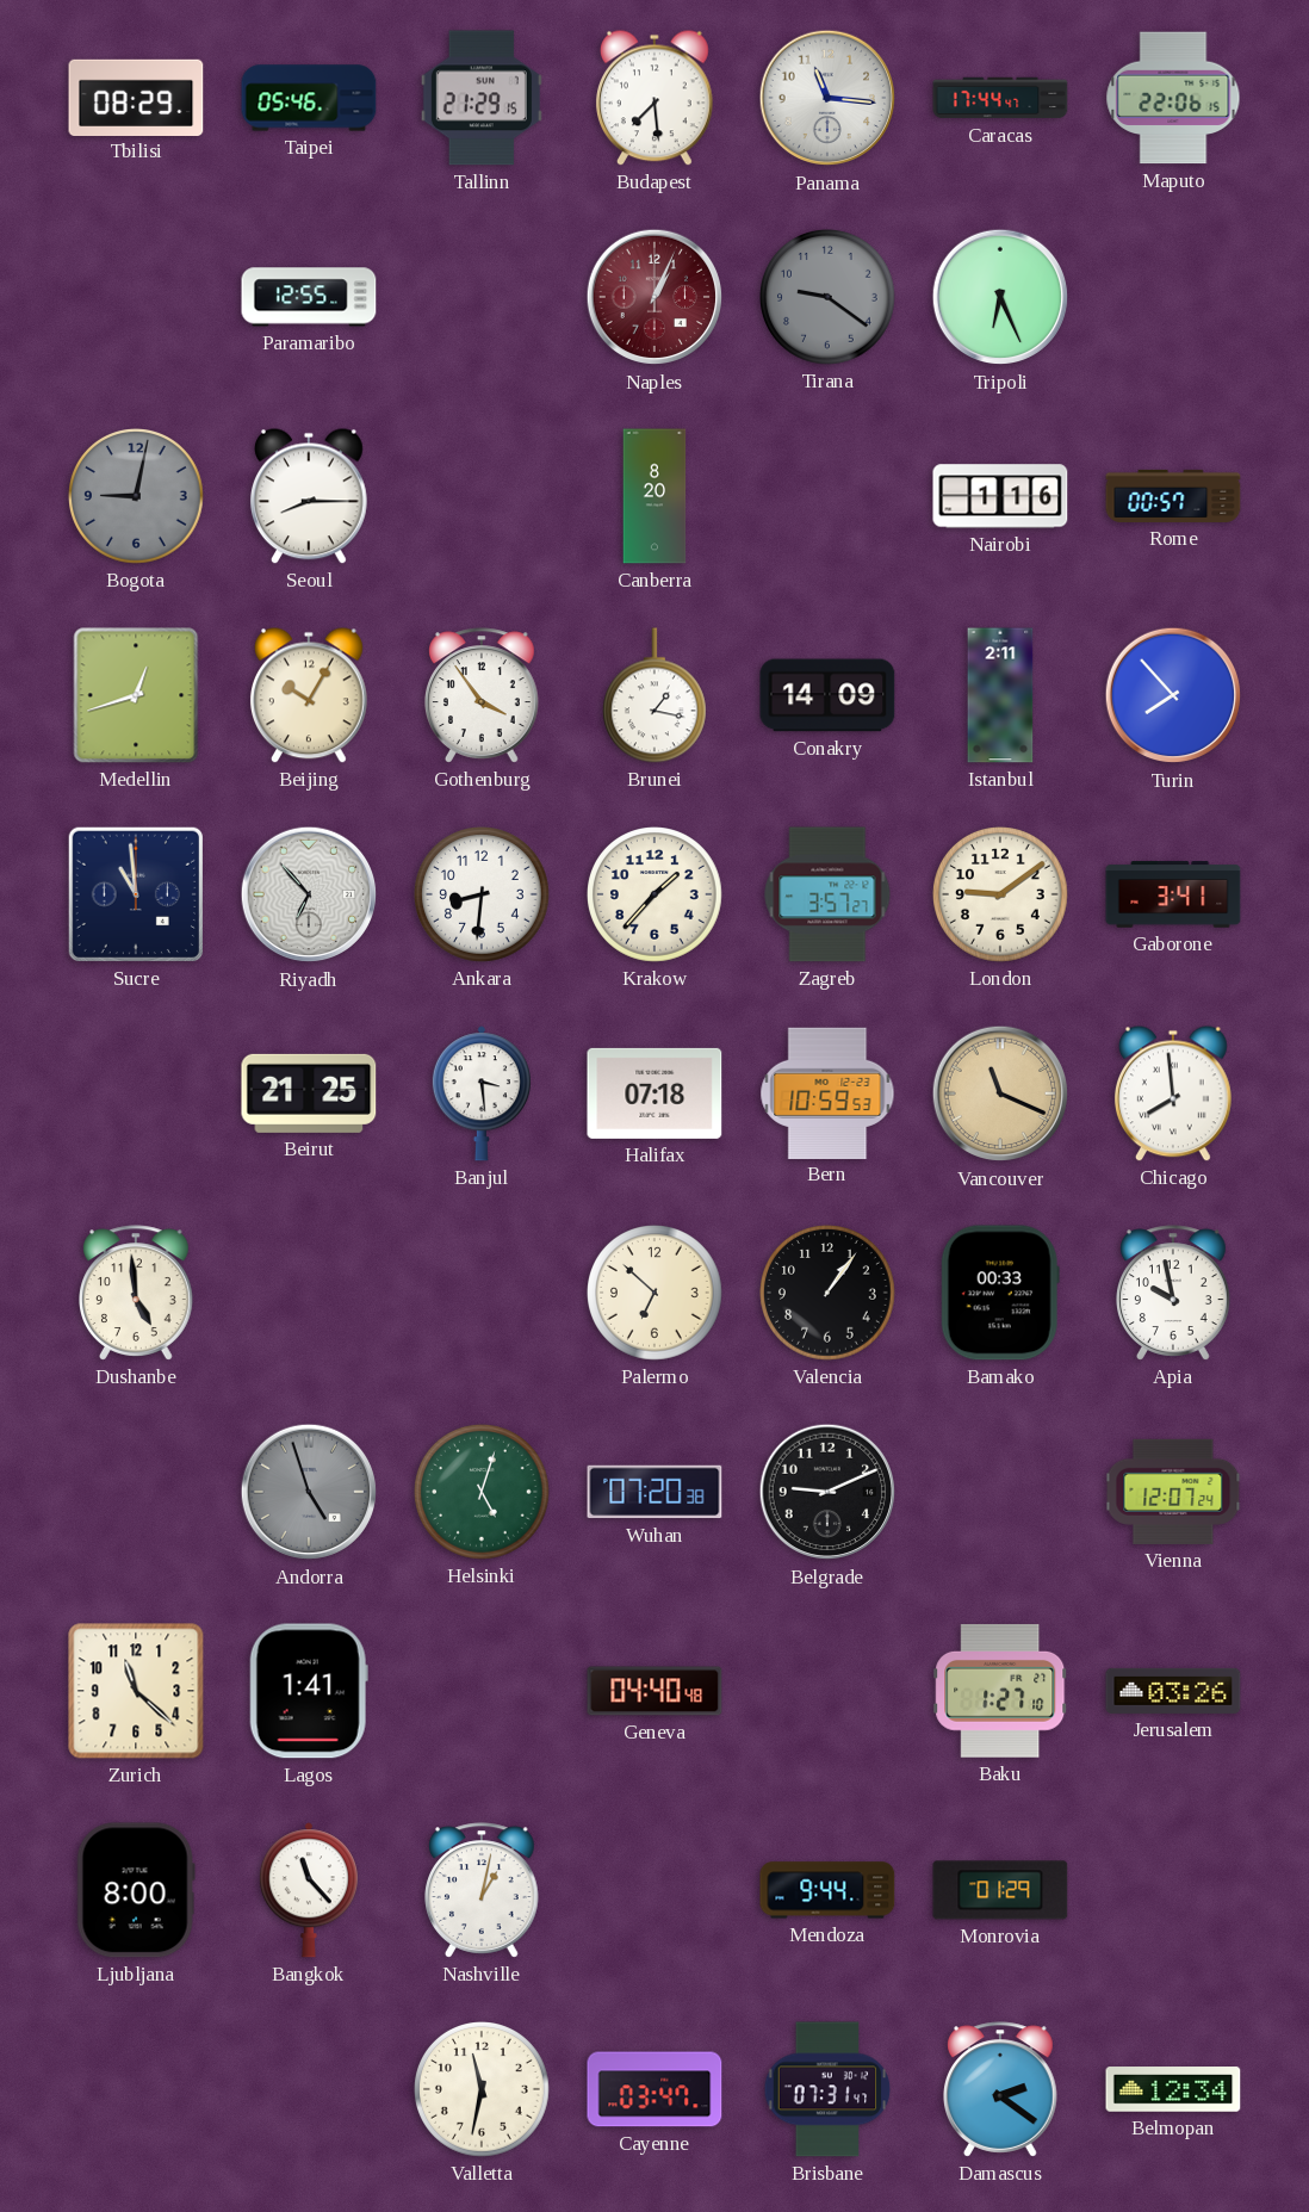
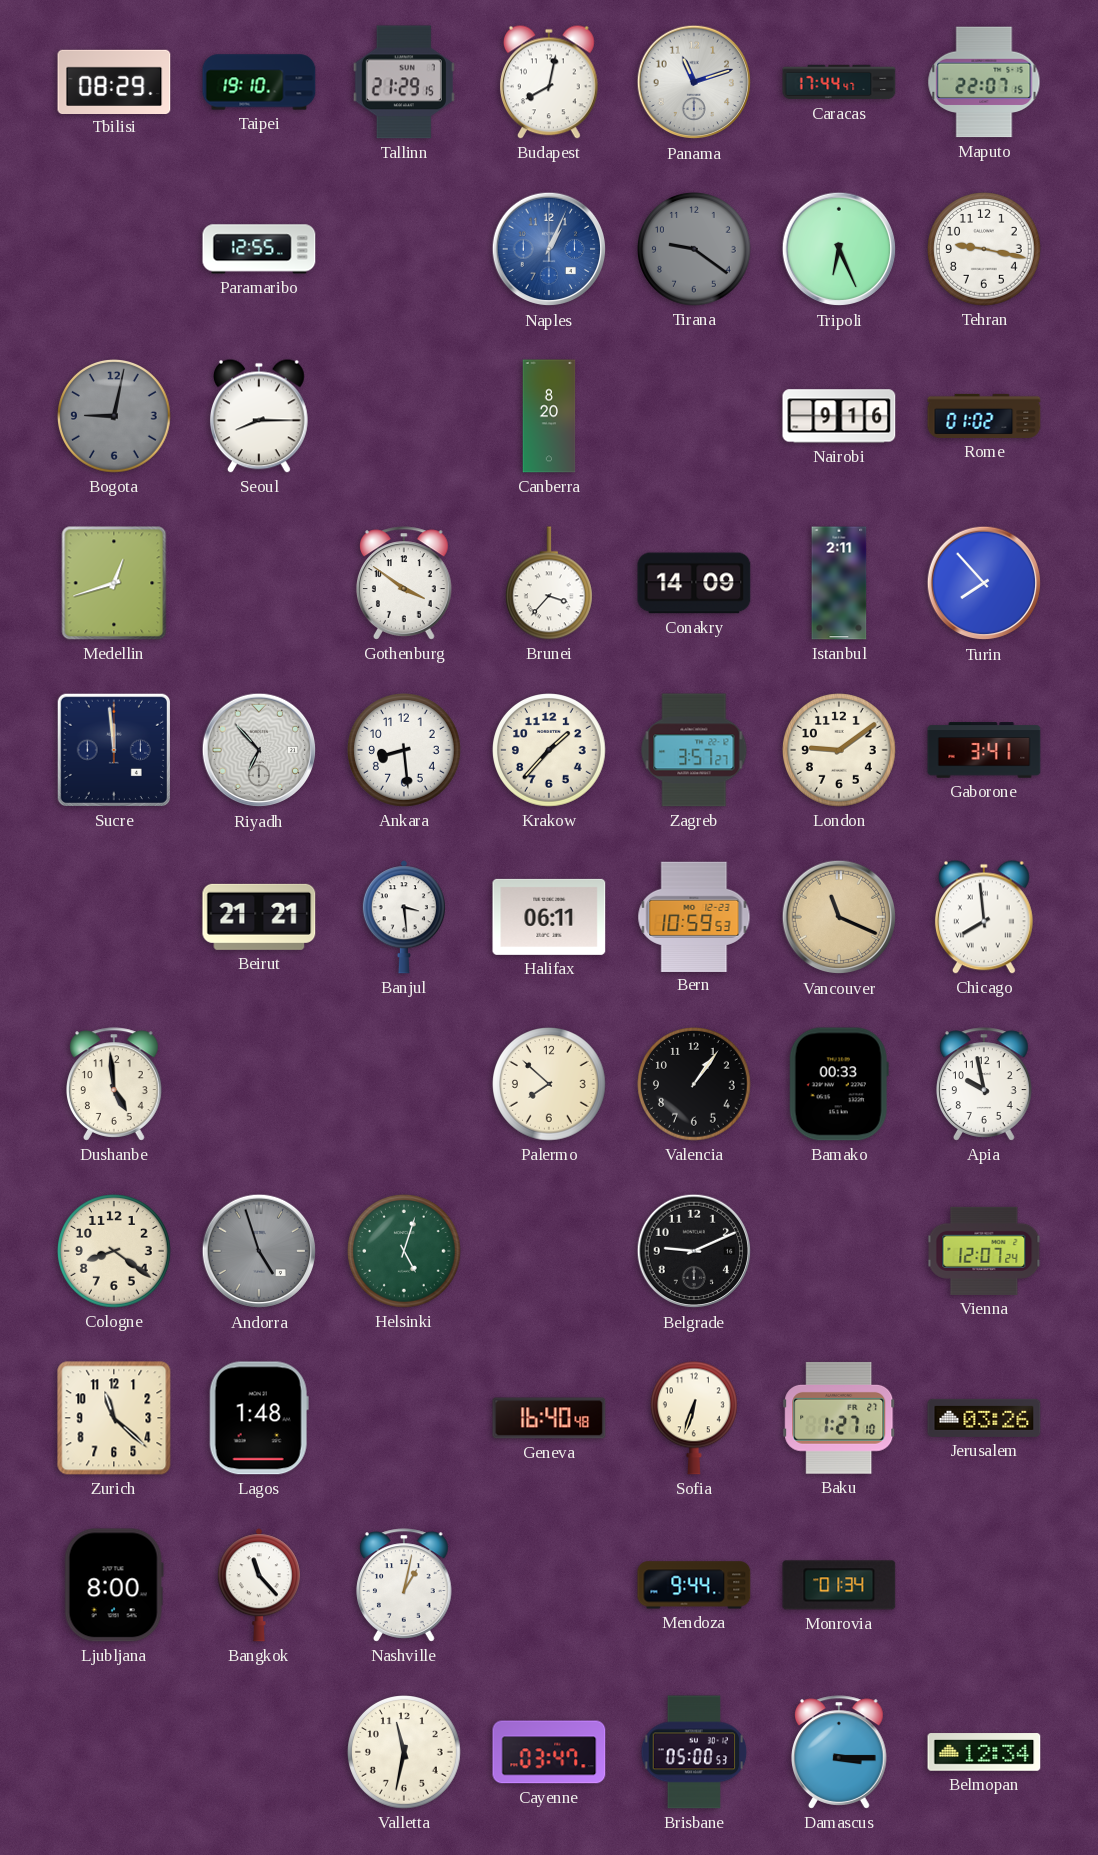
Taipei: 05:46 -> 19:10 (259, 82)
Budapest: 7:29 -> 8:02 (549, 82)
Panama: 11:16 -> 11:12 (694, 82)
Maputo: 22:06 -> 22:07 (984, 82)
Naples dial: burgundy -> blue (549, 249)
Tehran: none -> 9:17 (985, 250)
Nairobi: 1:16 -> 9:16 (839, 416)
Rome: 00:57 -> 01:02 (984, 416)
Beijing: 10:05 -> none (309, 695)
Gothenburg: 3:54 -> 3:51 (405, 583)
Brunei: 1:17 -> 3:37 (549, 583)
Sucre: 10:59 -> 11:59 (114, 750)
Ankara: 8:31 -> 8:29 (405, 751)
Beirut: 21:25 -> 21:21 (259, 917)
Halifax: 07:18 -> 06:11 (549, 917)
Palermo: 6:52 -> 7:52 (550, 1085)
Cologne: none -> 8:21 (115, 1252)
Wuhan: 07:20 -> none (654, 1492)
Lagos: 1:41 -> 1:48 (259, 1418)
Geneva: 04:40 -> 16:40 (549, 1418)
Sofia: none -> 6:33 (694, 1418)
Monrovia: 01:29 -> 01:34 (839, 1585)
Brisbane: 07:31 -> 05:00 (694, 1752)
Damascus: 2:21 -> 3:15 (840, 1752)
